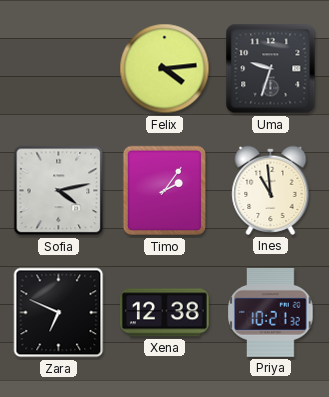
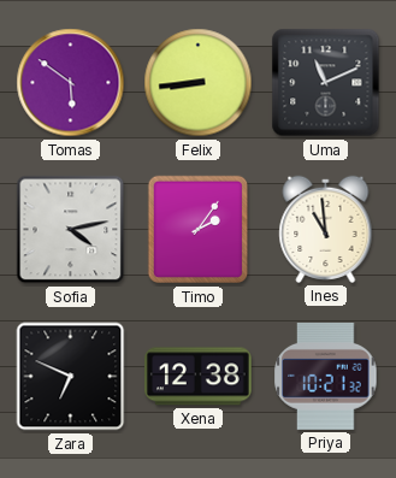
Tomas: none -> 5:51 (71, 83)
Felix: 4:14 -> 8:44 (199, 83)
Uma: 9:33 -> 11:11 (326, 83)
